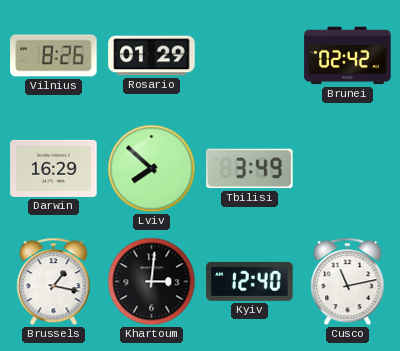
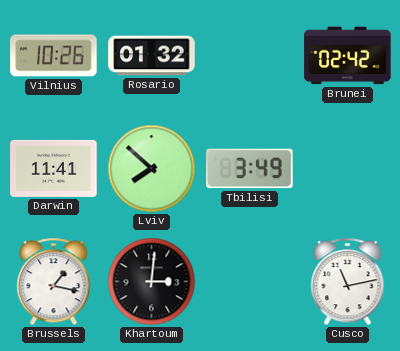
Vilnius: 8:26 -> 10:26 (54, 56)
Rosario: 01:29 -> 01:32 (152, 56)
Darwin: 16:29 -> 11:41 (54, 168)
Kyiv: 12:40 -> none (250, 281)
